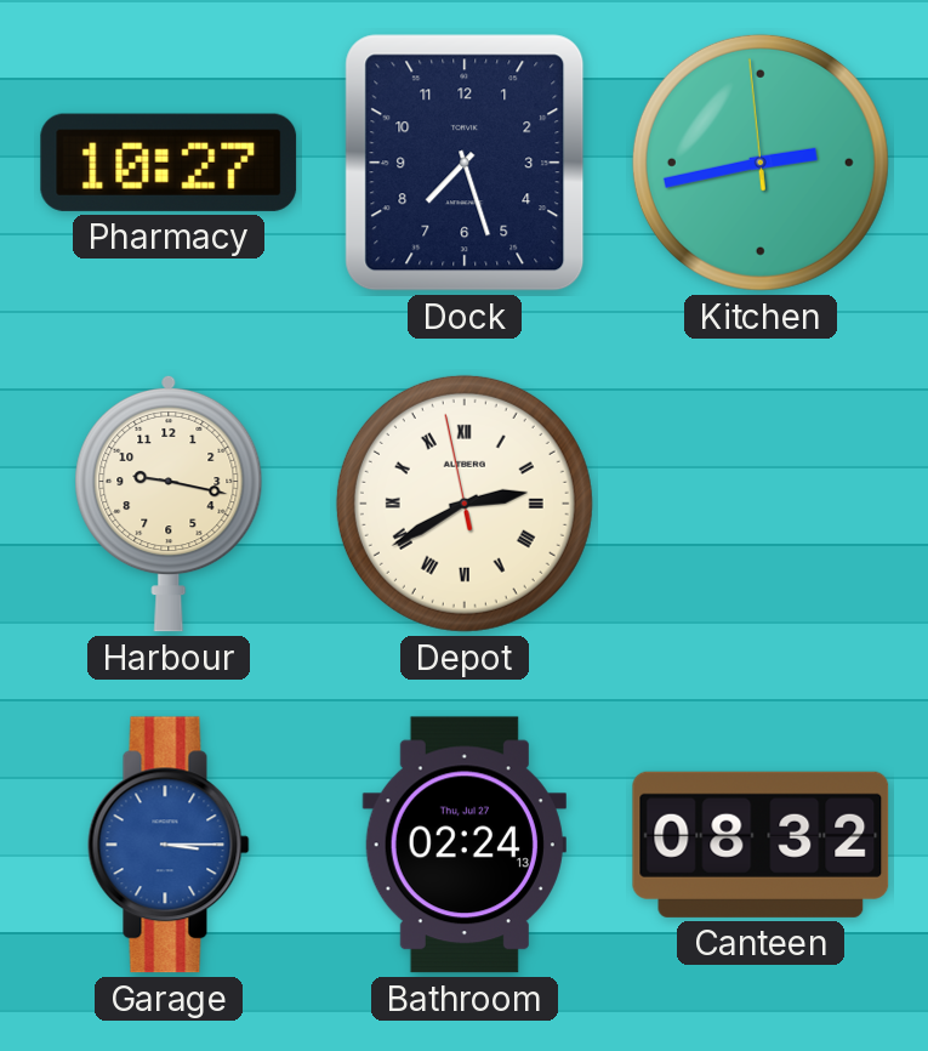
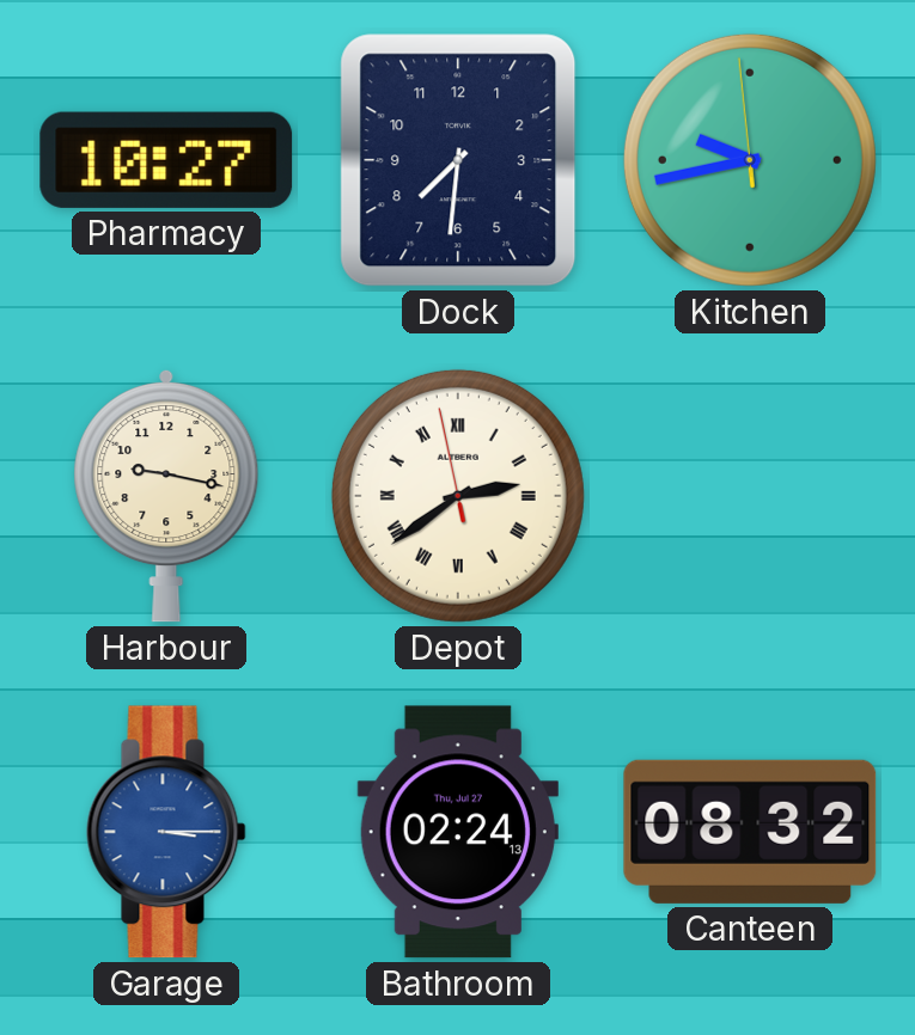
Dock: 7:27 -> 7:31 (458, 160)
Kitchen: 2:42 -> 9:42 (750, 160)
Depot: 2:39 -> 2:38 (458, 496)
